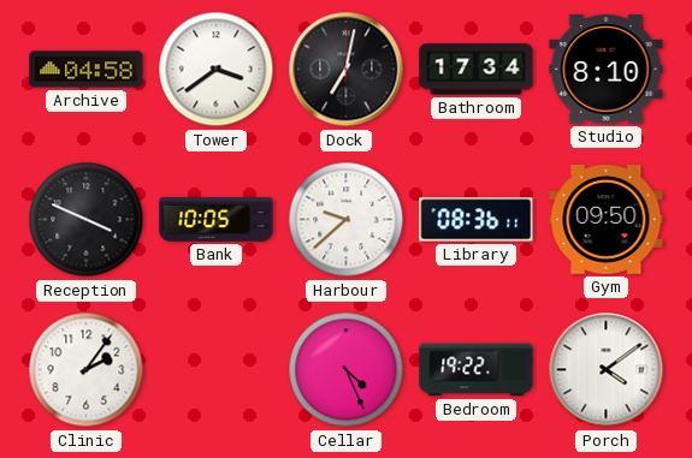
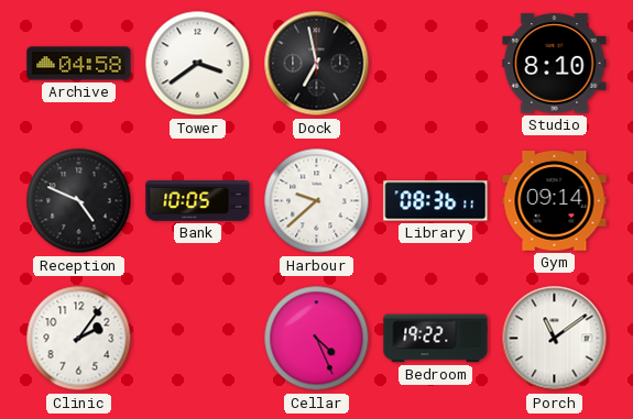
Dock: 7:02 -> 6:58 (317, 64)
Bathroom: 17:34 -> none (477, 70)
Reception: 3:49 -> 4:49 (79, 201)
Gym: 09:50 -> 09:14 (555, 201)
Porch: 4:09 -> 11:09 (555, 339)
